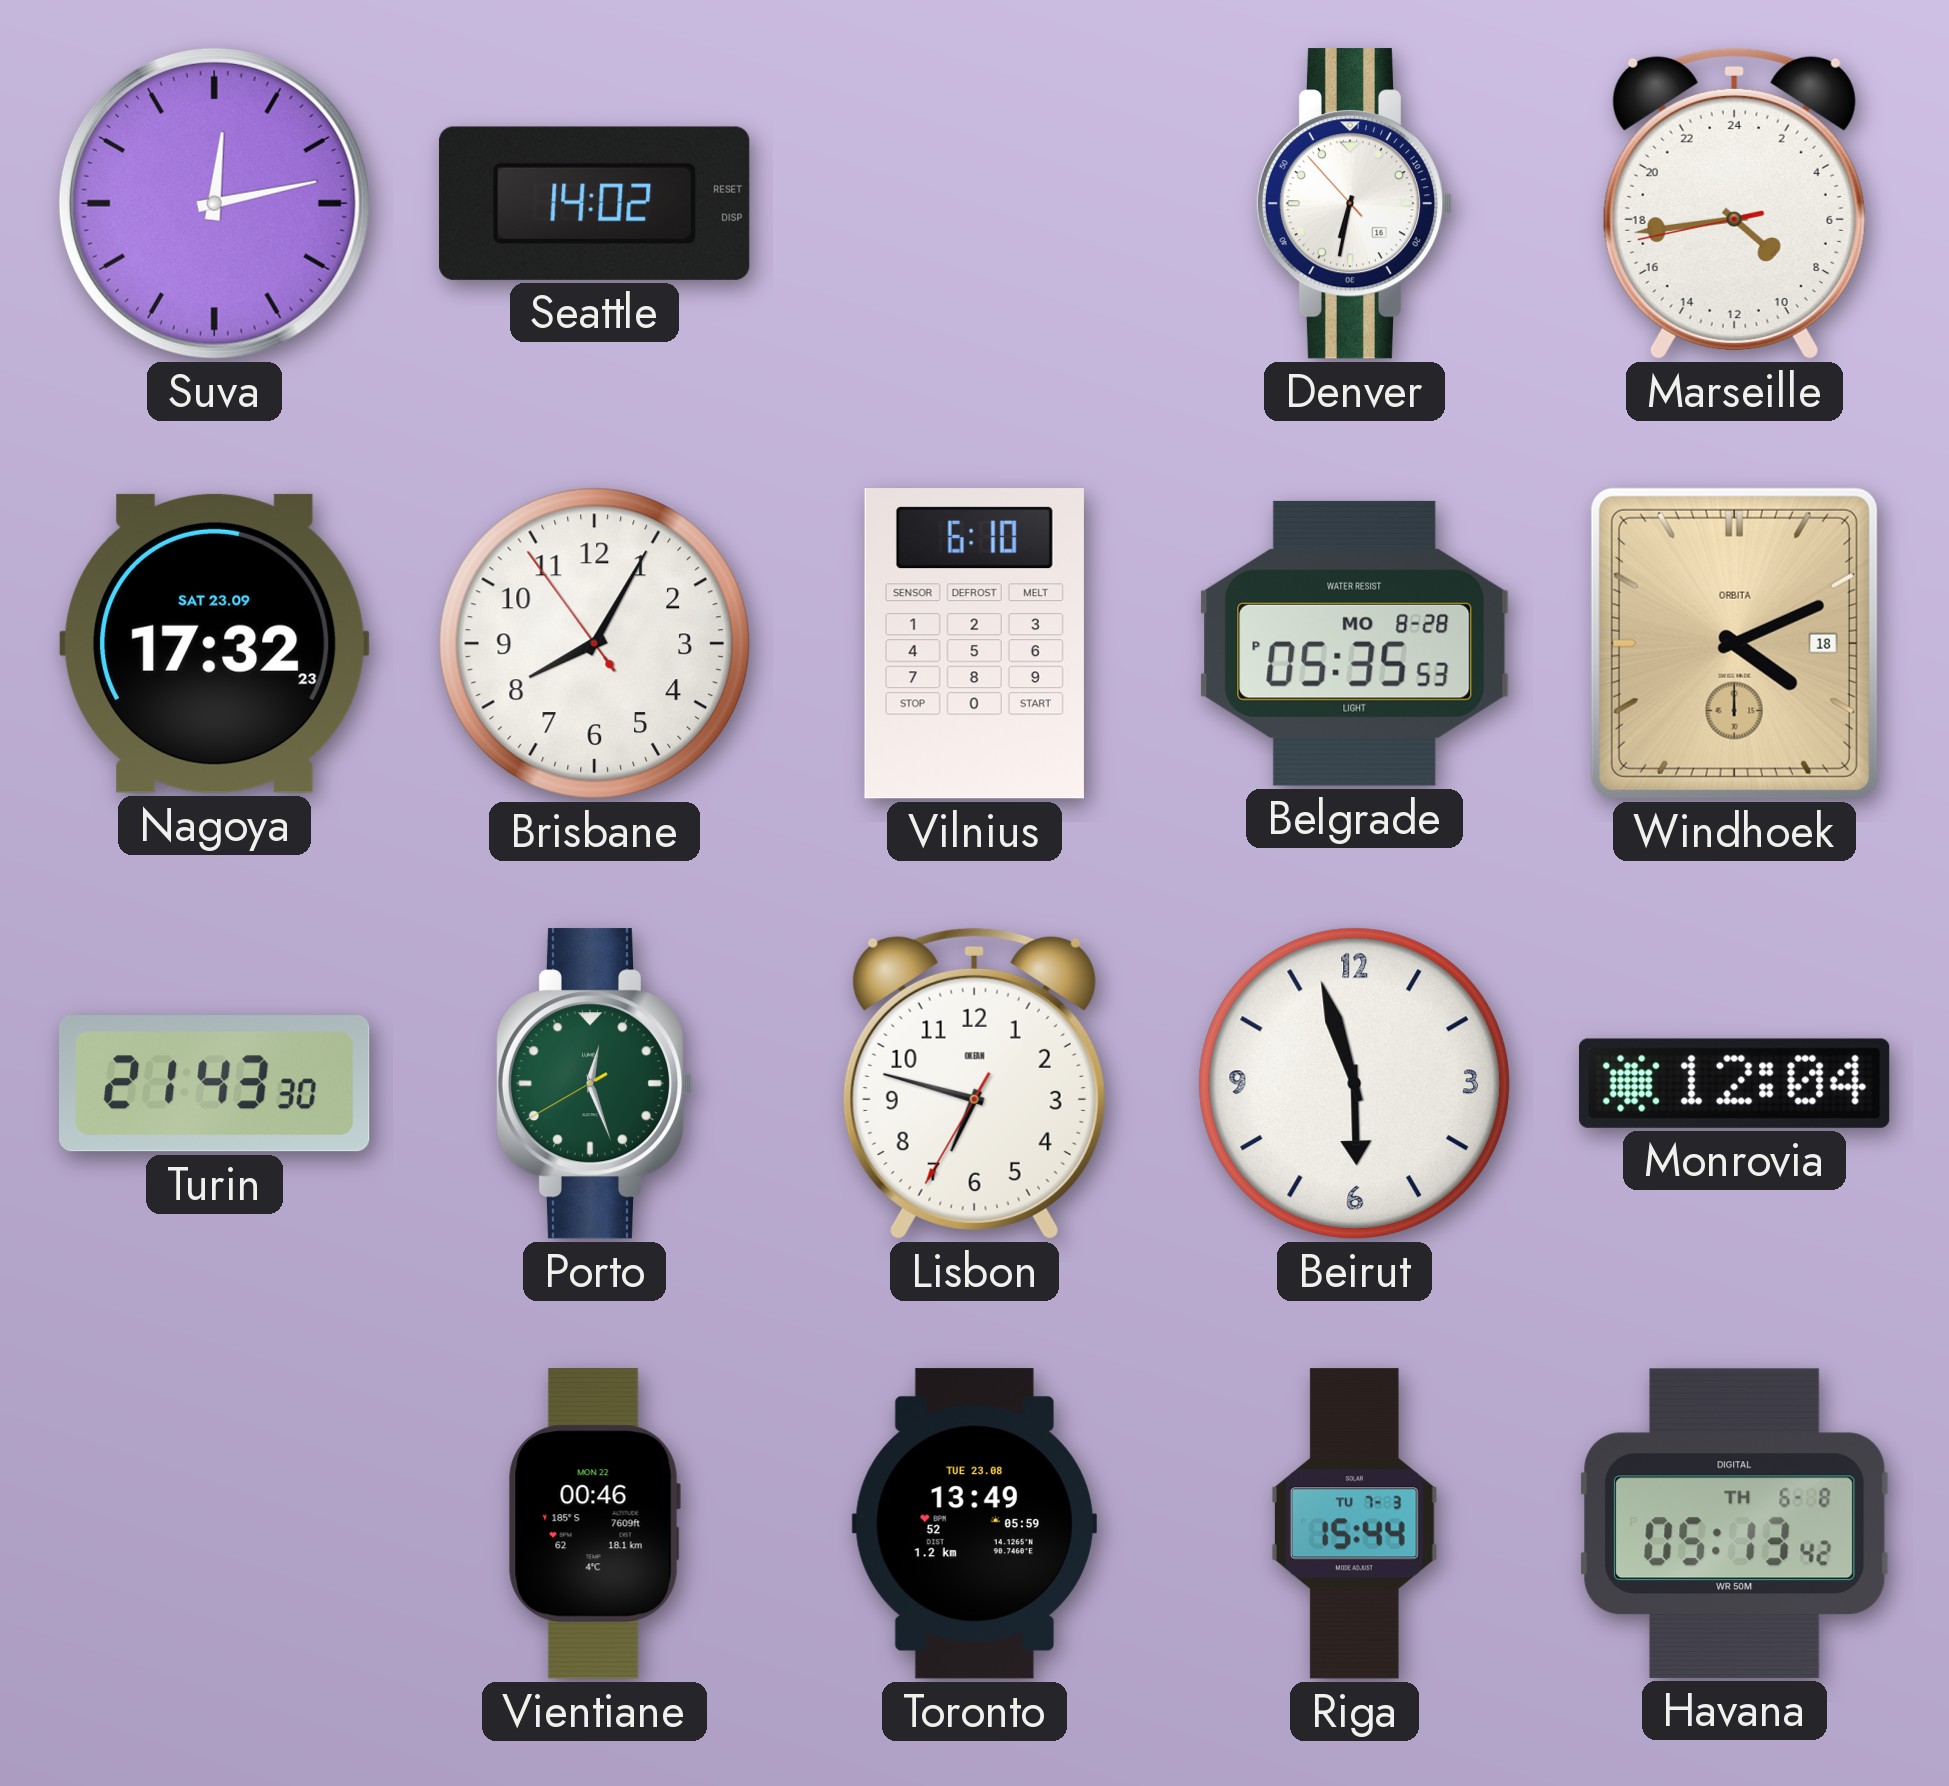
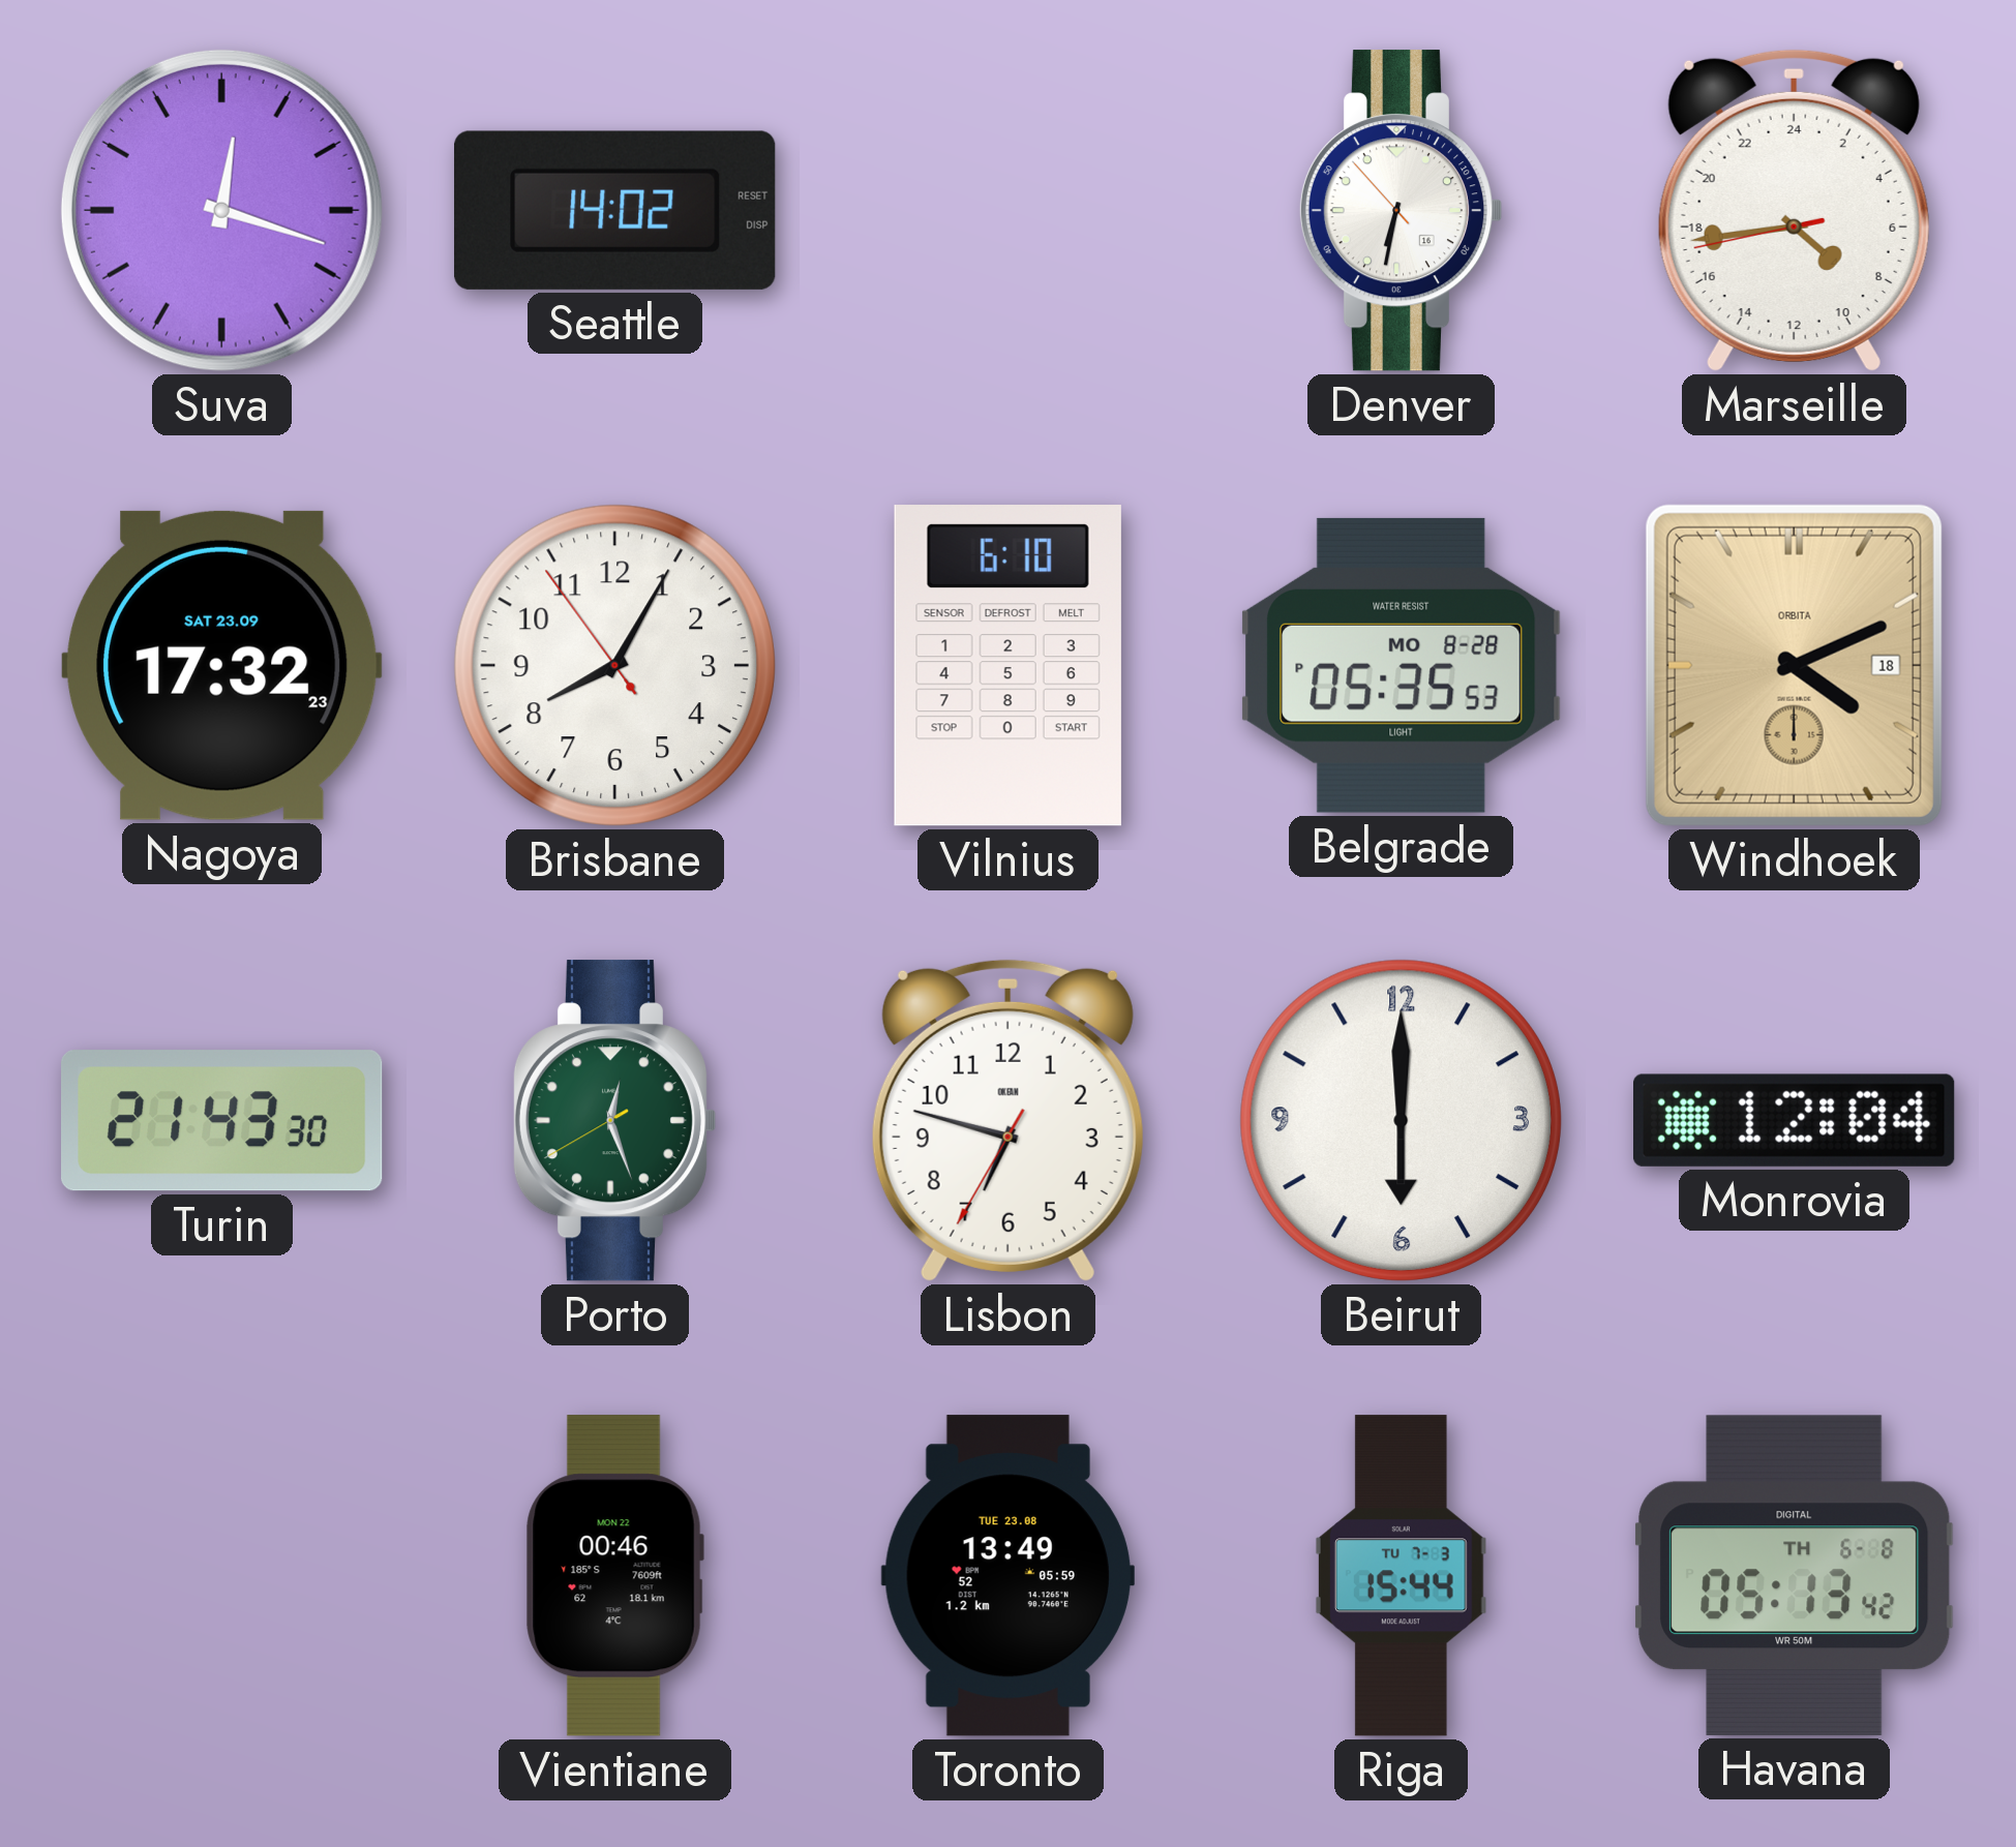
Suva: 12:13 -> 12:18 (221, 210)
Beirut: 5:57 -> 6:00 (1401, 1120)
